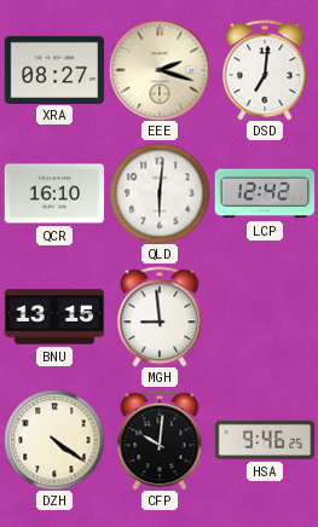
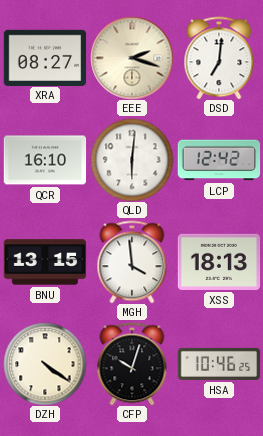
MGH: 8:59 -> 3:59 (132, 262)
XSS: none -> 18:13 (219, 262)
CFP: 10:01 -> 10:03 (132, 364)
HSA: 9:46 -> 10:46 (219, 364)
